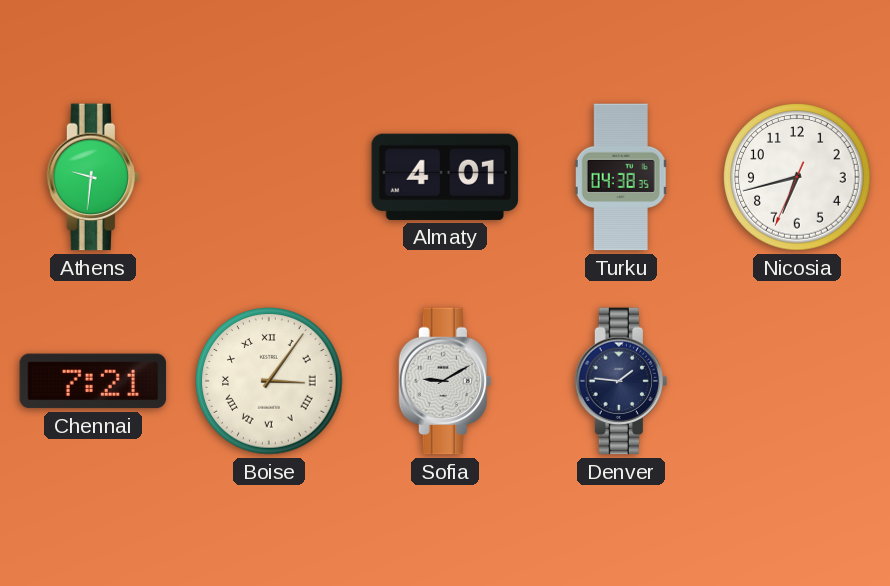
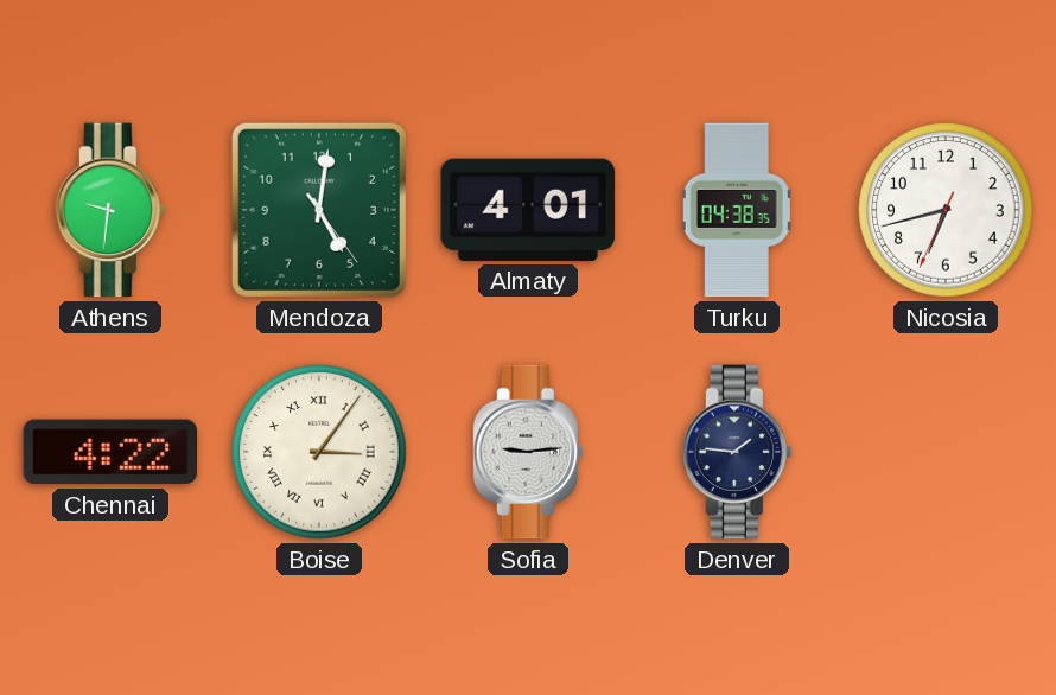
Mendoza: none -> 5:01 (319, 210)
Chennai: 7:21 -> 4:22 (110, 452)
Sofia: 9:10 -> 9:14 (527, 452)
